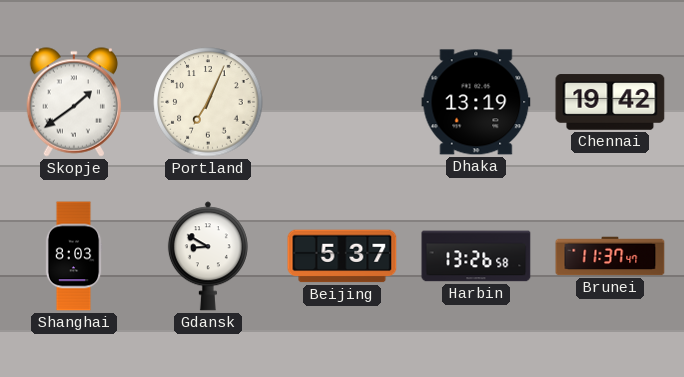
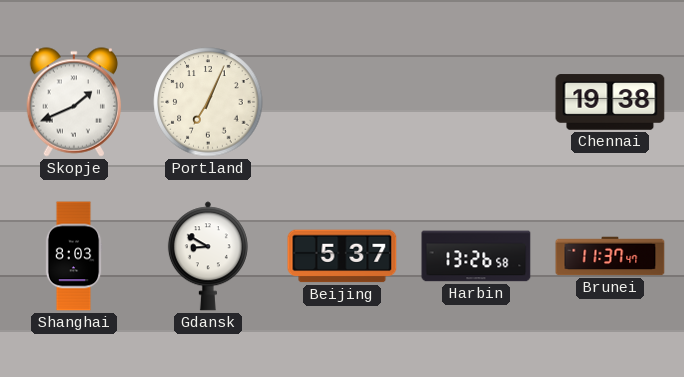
Skopje: 1:39 -> 1:41 (73, 102)
Dhaka: 13:19 -> none (476, 102)
Chennai: 19:42 -> 19:38 (610, 102)
